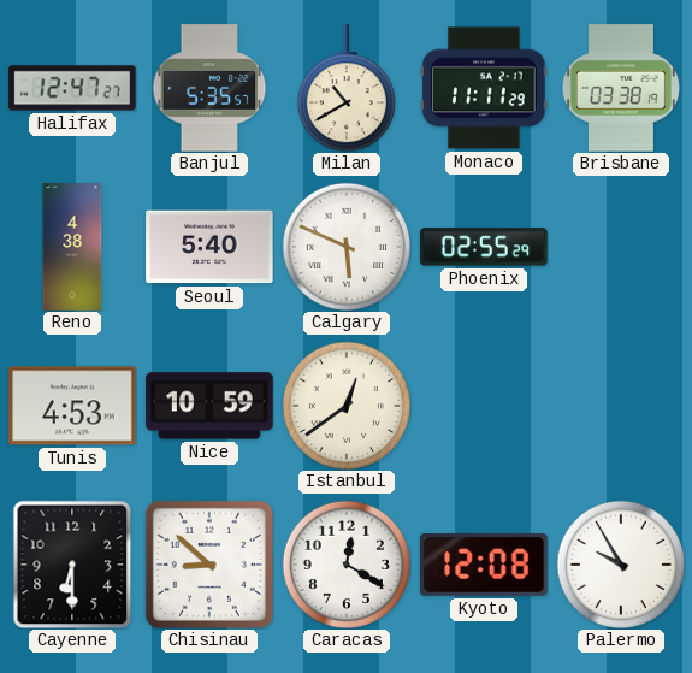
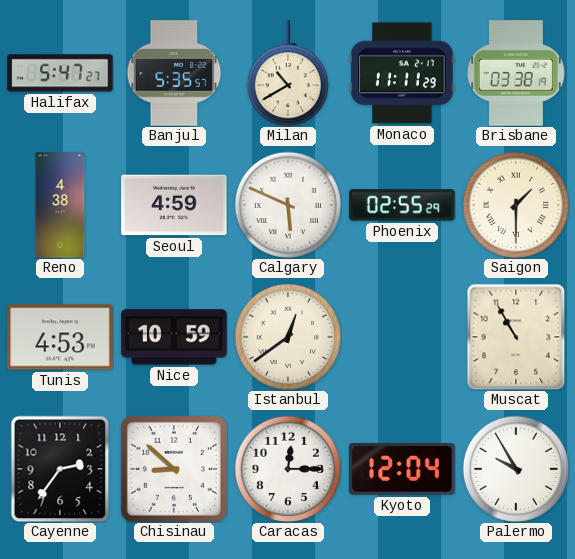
Halifax: 12:47 -> 5:47 (60, 73)
Seoul: 5:40 -> 4:59 (174, 205)
Saigon: none -> 1:30 (516, 205)
Muscat: none -> 10:55 (516, 337)
Cayenne: 6:30 -> 2:36 (60, 469)
Caracas: 12:20 -> 12:15 (288, 469)
Kyoto: 12:08 -> 12:04 (402, 469)
